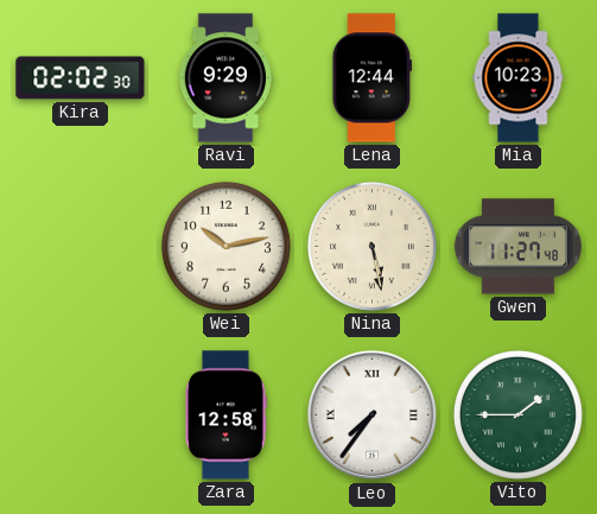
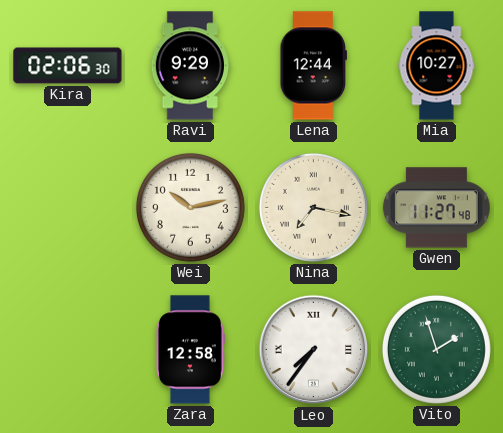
Kira: 02:02 -> 02:06 (68, 66)
Mia: 10:23 -> 10:27 (437, 66)
Nina: 5:28 -> 7:17 (313, 207)
Vito: 1:45 -> 1:57 (436, 349)
